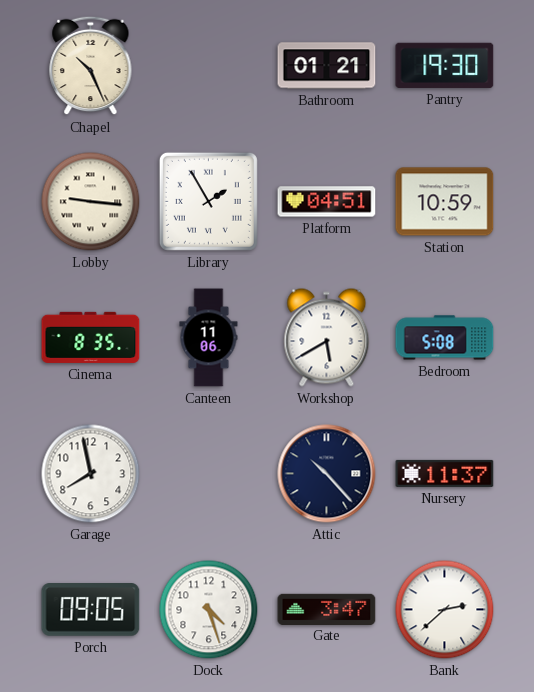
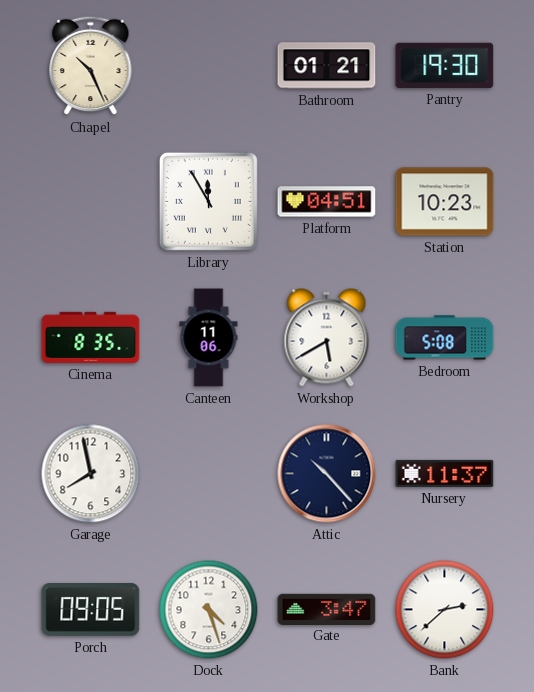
Lobby: 9:16 -> none (91, 202)
Library: 1:55 -> 11:55 (208, 201)
Station: 10:59 -> 10:23 (445, 202)
